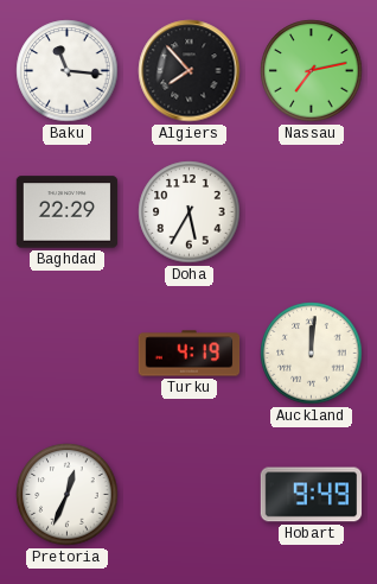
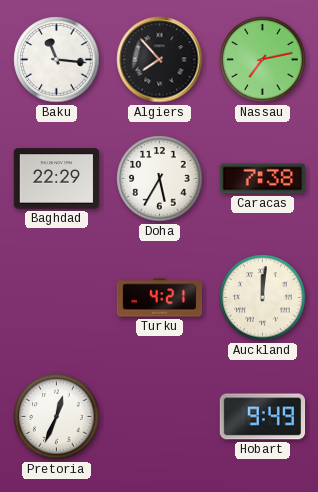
Caracas: none -> 7:38 (263, 179)
Turku: 4:19 -> 4:21 (160, 298)
